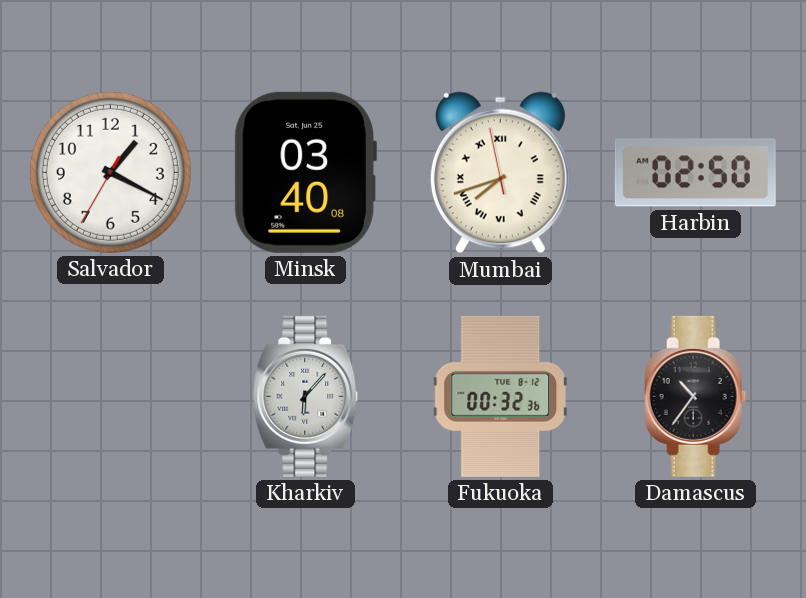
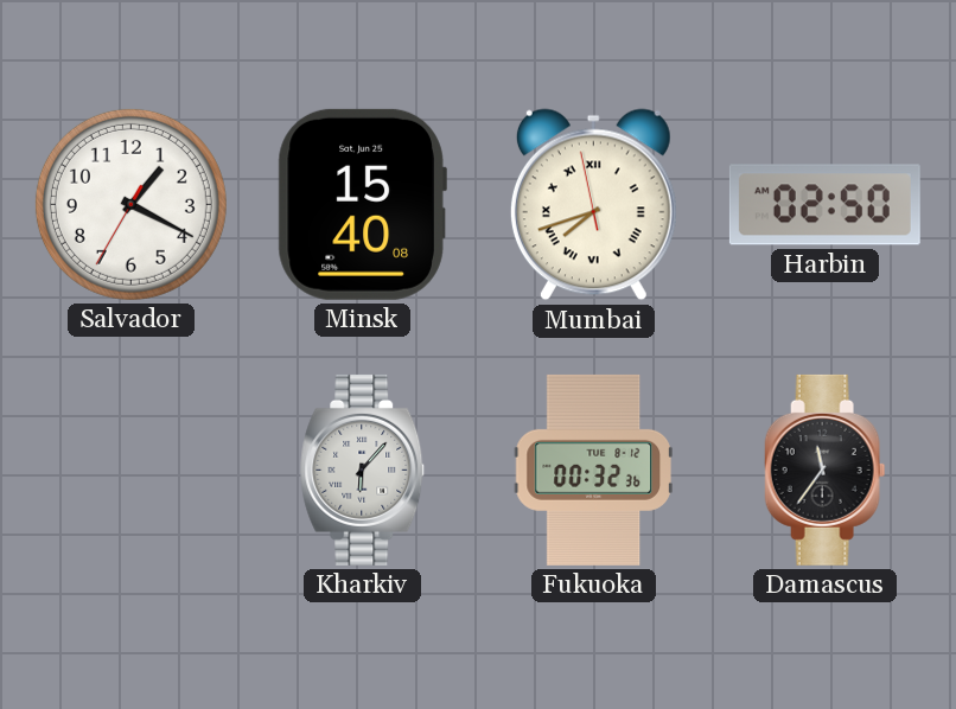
Minsk: 03:40 -> 15:40 (362, 204)
Damascus: 10:36 -> 11:36 (826, 470)
